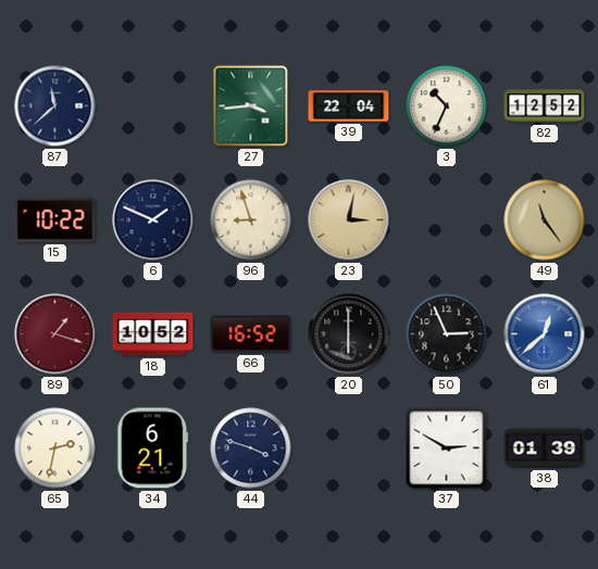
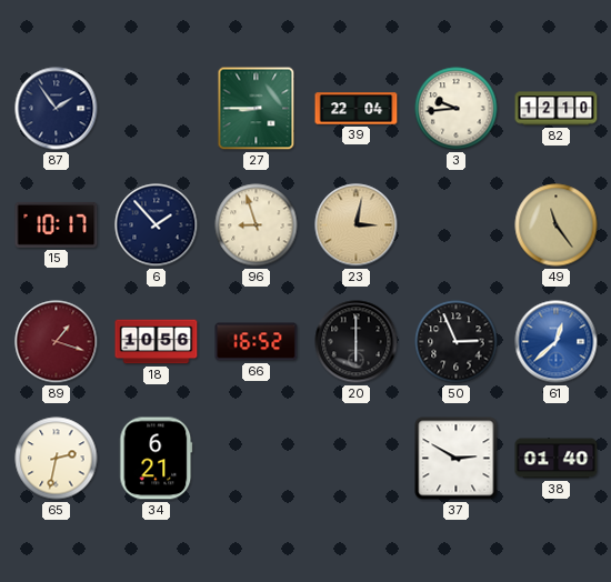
87: 11:38 -> 1:54 (57, 109)
27: 3:44 -> 8:45 (257, 109)
3: 10:34 -> 9:44 (457, 109)
82: 12:52 -> 12:10 (557, 109)
15: 10:22 -> 10:17 (57, 224)
6: 1:49 -> 1:53 (157, 225)
18: 10:52 -> 10:56 (157, 342)
44: 3:48 -> none (251, 448)
38: 01:39 -> 01:40 (557, 459)
